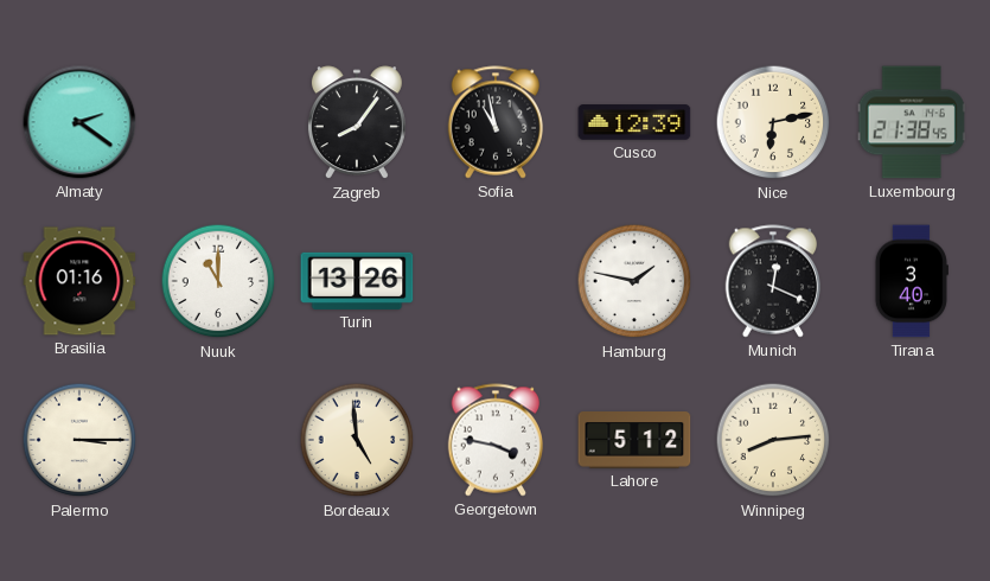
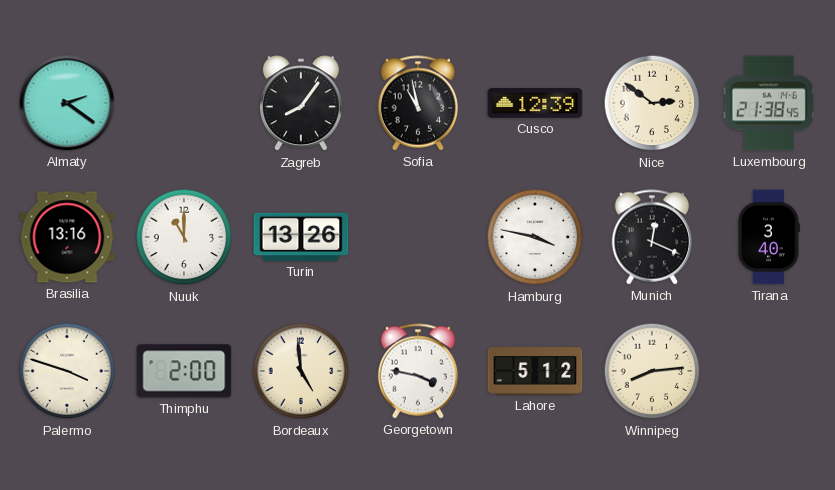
Nice: 6:13 -> 2:51 (652, 103)
Brasilia: 01:16 -> 13:16 (67, 237)
Hamburg: 1:47 -> 3:47 (535, 237)
Palermo: 3:15 -> 3:48 (67, 371)
Thimphu: none -> 2:00 (184, 371)
